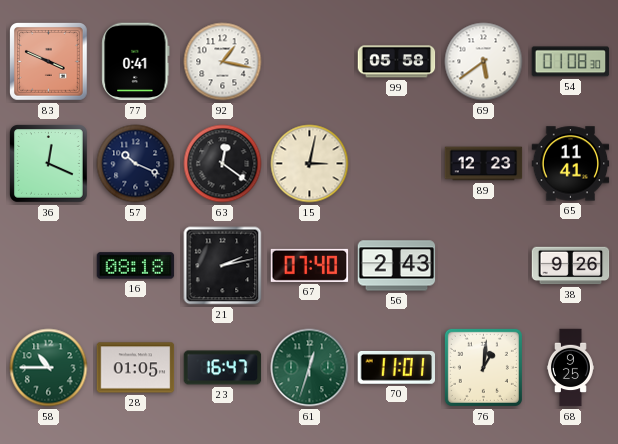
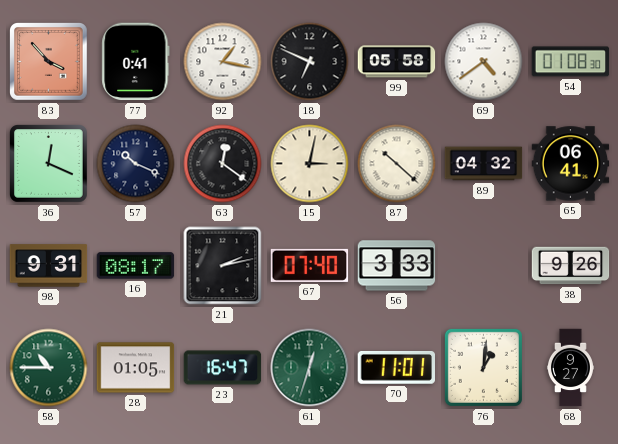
83: 3:49 -> 3:53 (49, 62)
18: none -> 6:49 (310, 62)
69: 5:39 -> 4:39 (484, 62)
87: none -> 10:22 (397, 164)
89: 12:23 -> 04:32 (484, 164)
65: 11:41 -> 06:41 (571, 164)
98: none -> 9:31 (49, 266)
16: 08:18 -> 08:17 (136, 266)
56: 2:43 -> 3:33 (397, 266)
68: 9:25 -> 9:27 (570, 368)
